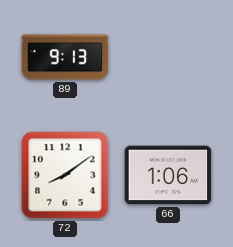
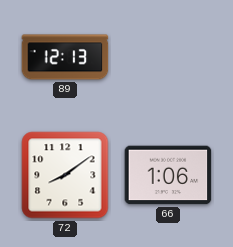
89: 9:13 -> 12:13 (65, 57)
